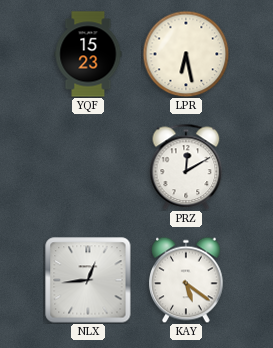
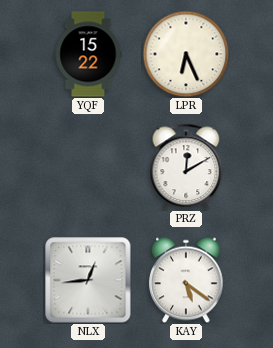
YQF: 15:23 -> 15:22 (88, 54)
LPR: 6:28 -> 6:26 (186, 54)
